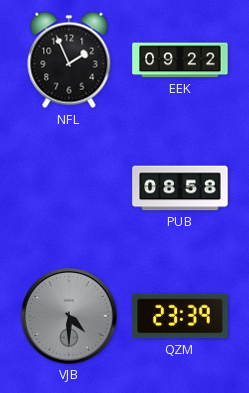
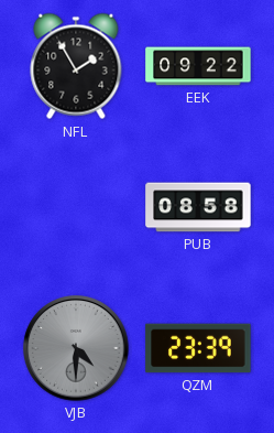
NFL: 1:56 -> 1:55 (76, 66)
